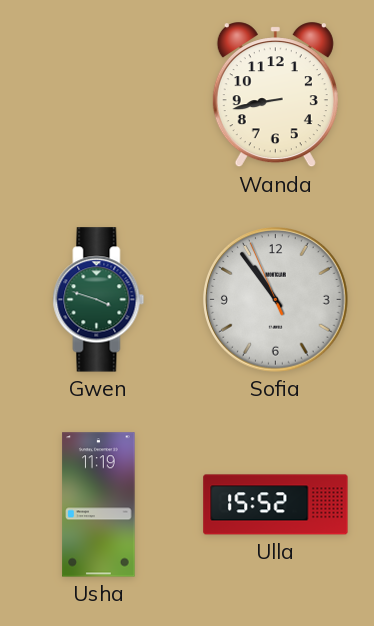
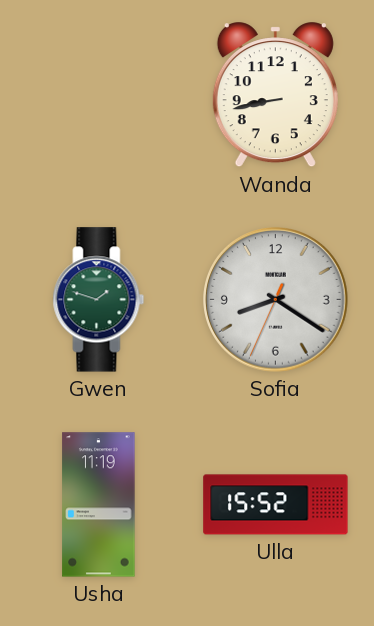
Gwen: 3:48 -> 1:48 (99, 300)
Sofia: 10:53 -> 8:20 (276, 300)
